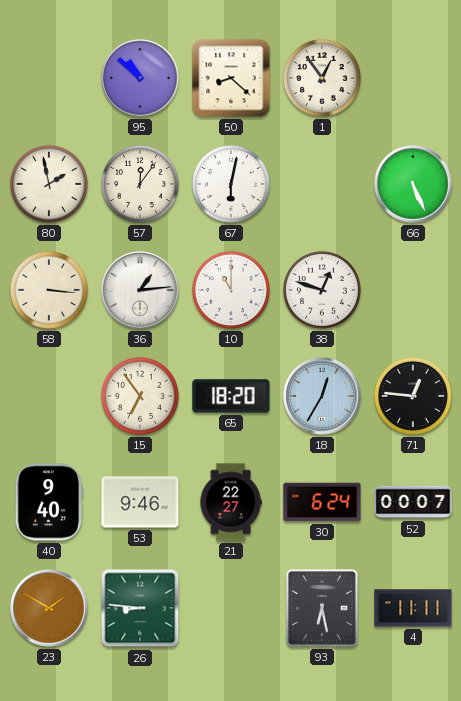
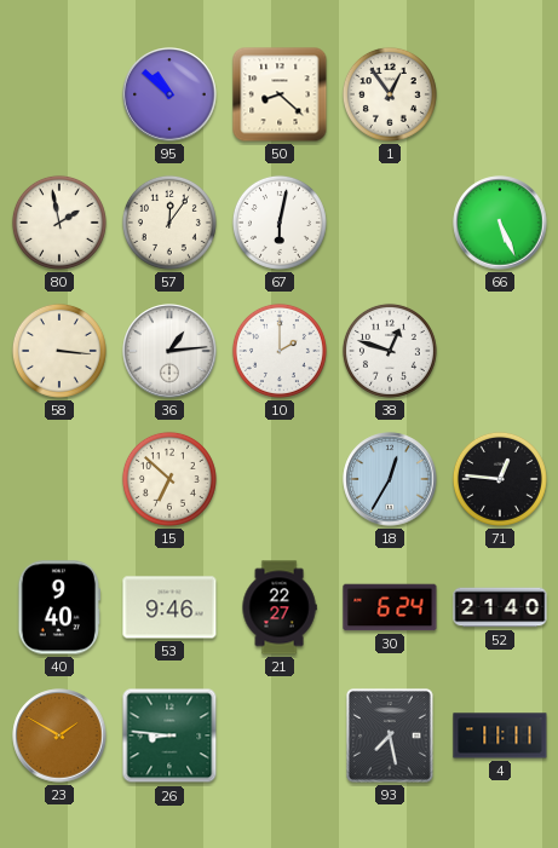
10: 11:00 -> 2:00 (280, 351)
15: 6:54 -> 6:52 (169, 479)
65: 18:20 -> none (231, 396)
52: 00:07 -> 21:40 (500, 607)
93: 6:28 -> 7:28 (391, 737)
